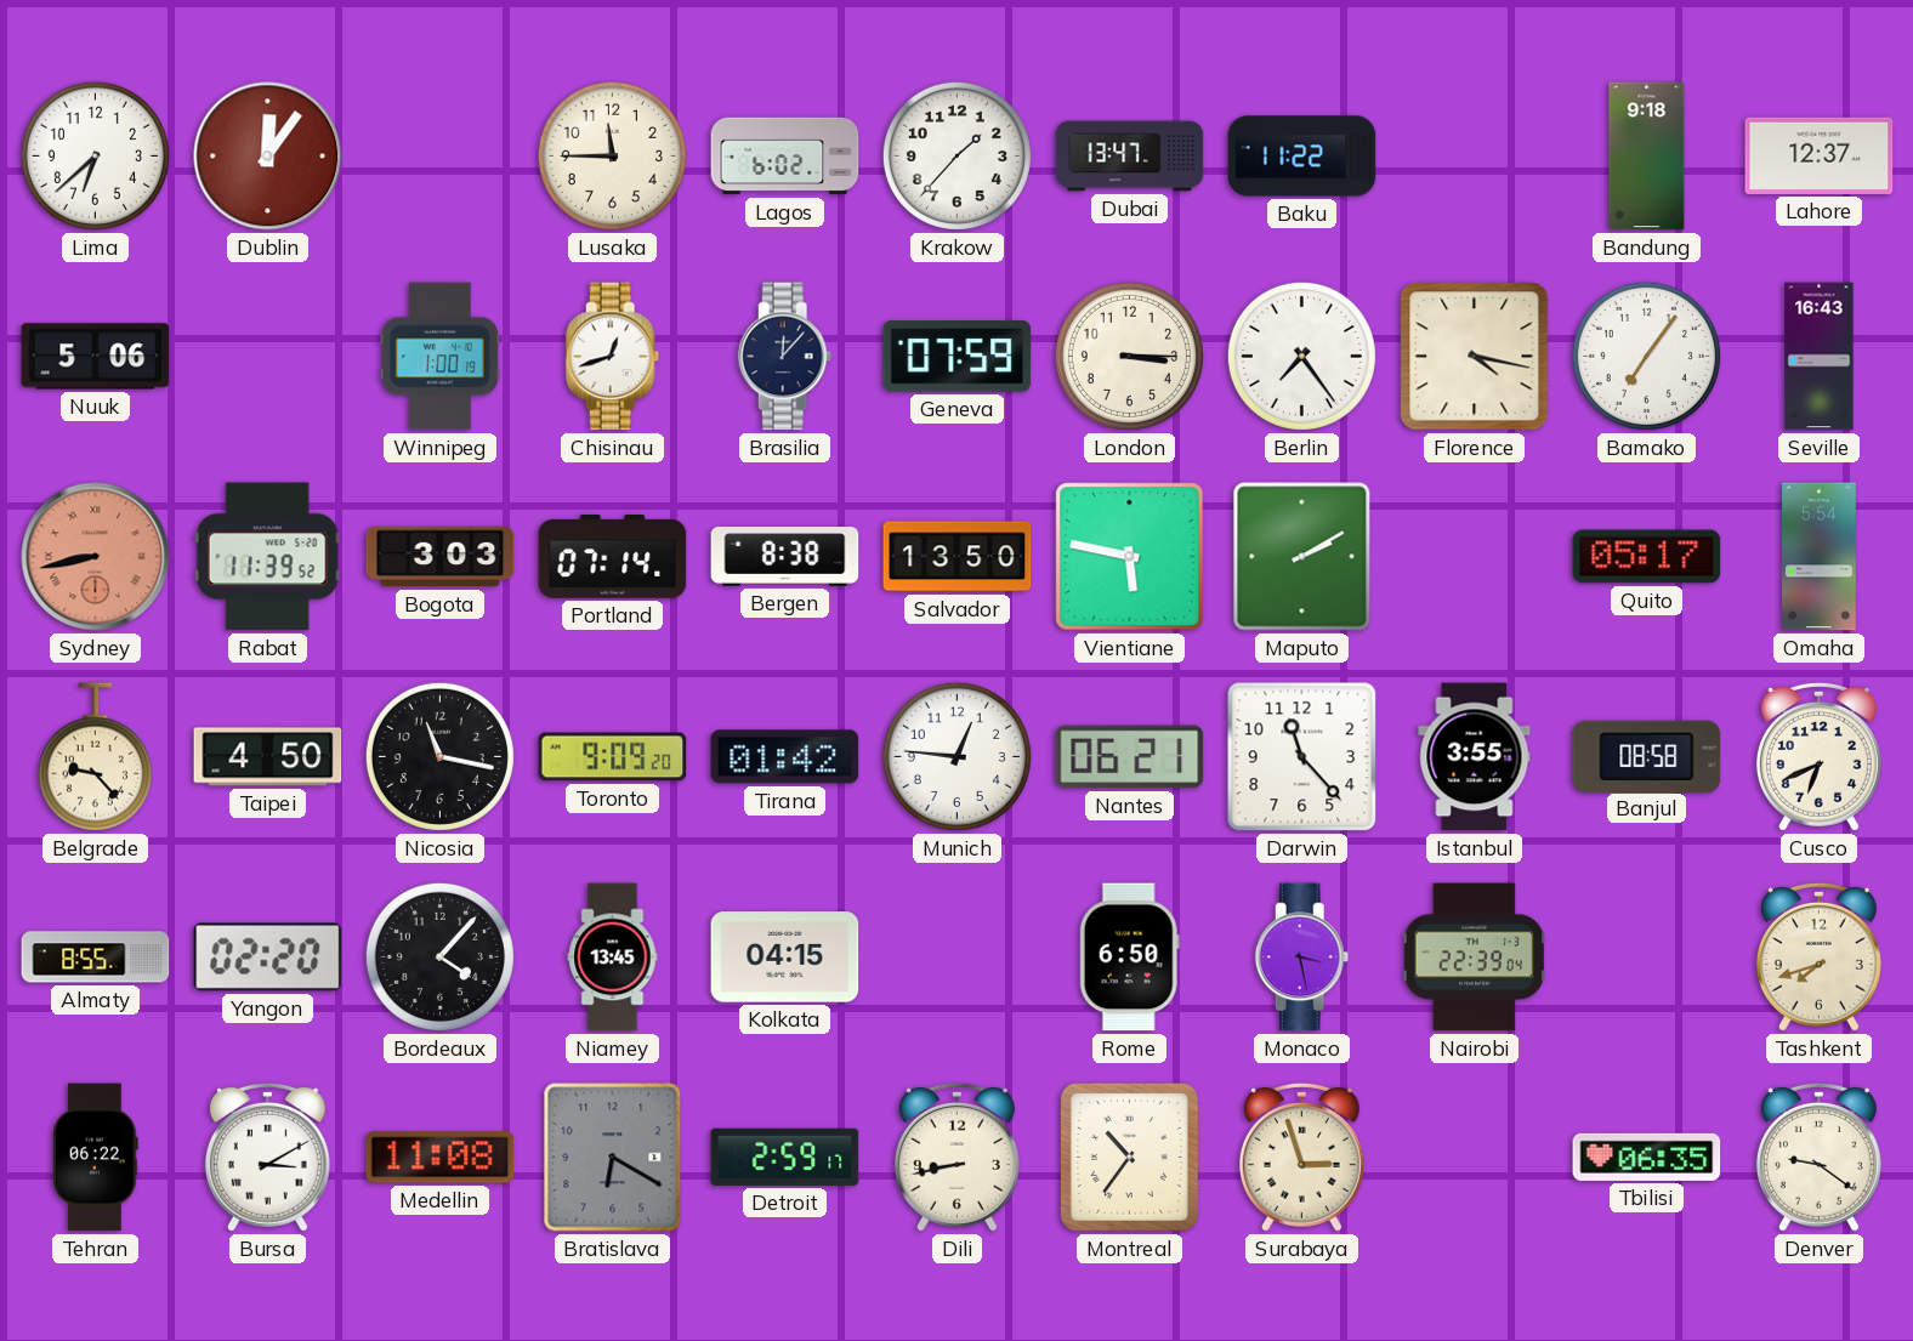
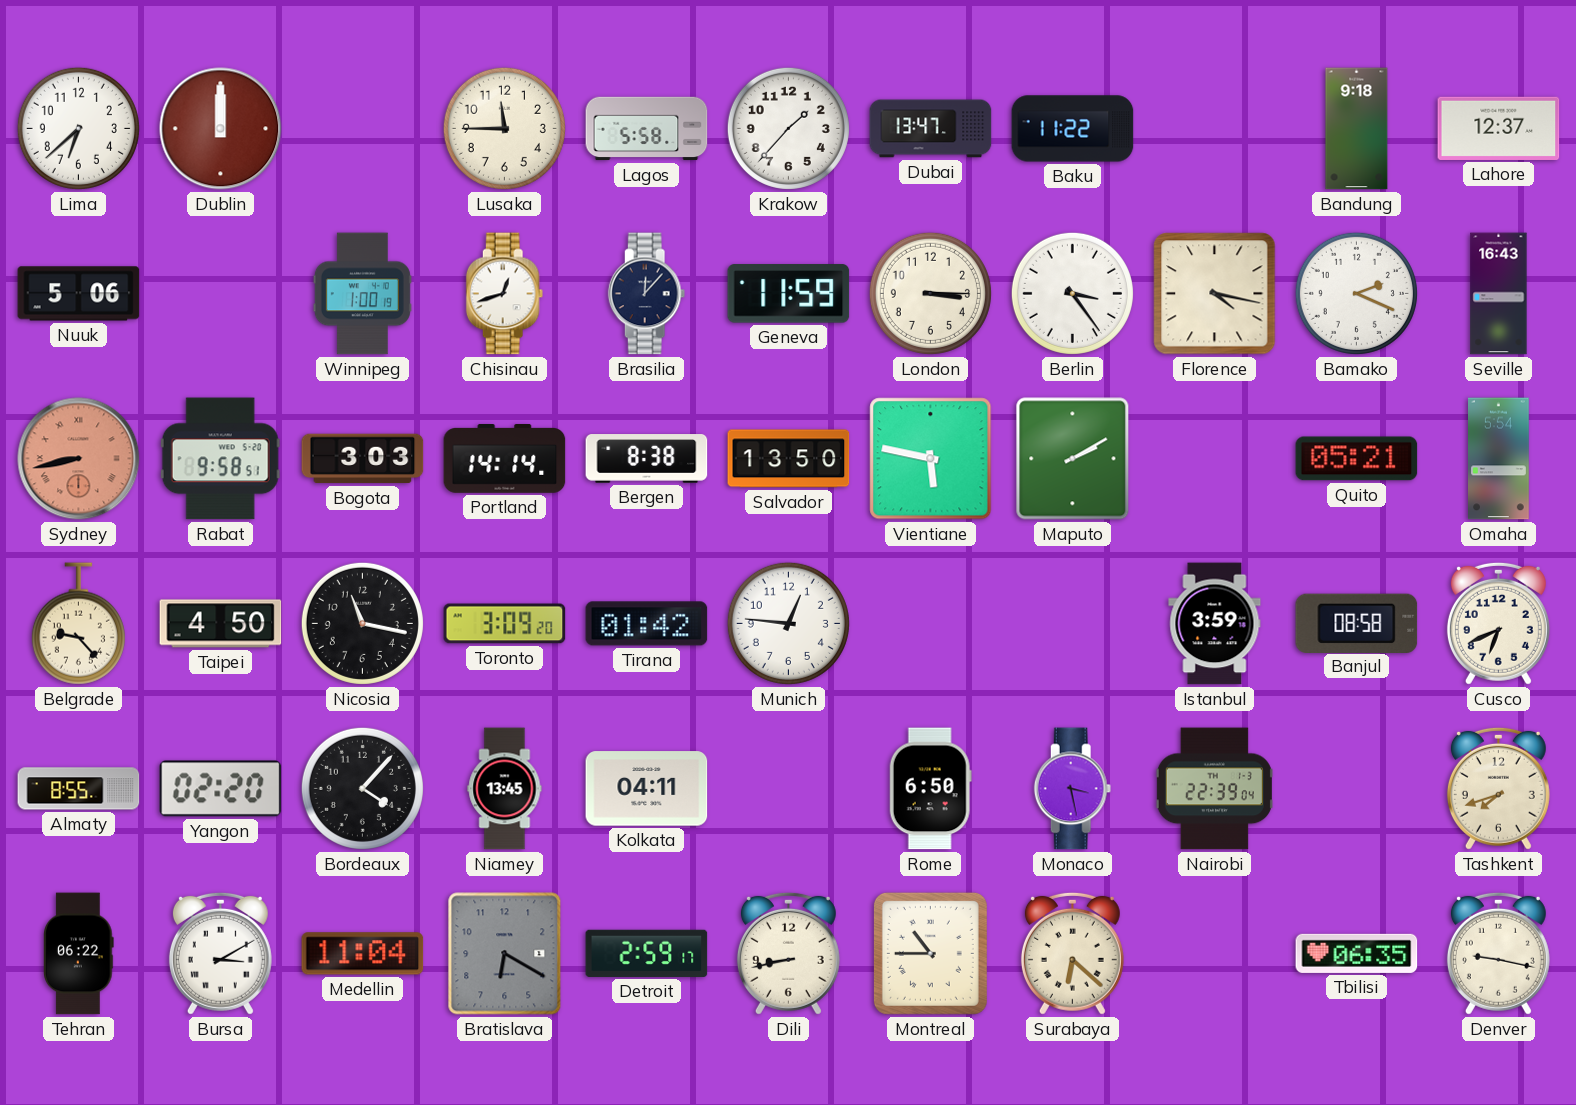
Dublin: 12:06 -> 12:00 (221, 129)
Lagos: 6:02 -> 5:58 (647, 129)
Geneva: 07:59 -> 11:59 (789, 294)
Berlin: 7:24 -> 3:24 (1072, 293)
Bamako: 7:06 -> 2:19 (1356, 293)
Rabat: 11:39 -> 9:58 (220, 459)
Portland: 07:14 -> 14:14 (505, 459)
Quito: 05:17 -> 05:21 (1357, 459)
Toronto: 9:09 -> 3:09 (505, 624)
Nantes: 06:21 -> none (1130, 757)
Darwin: 11:23 -> none (1302, 757)
Istanbul: 3:55 -> 3:59 (1215, 624)
Kolkata: 04:15 -> 04:11 (647, 789)
Medellin: 11:08 -> 11:04 (363, 954)
Montreal: 10:36 -> 10:45 (930, 953)
Surabaya: 2:57 -> 6:22 (1072, 953)
Denver: 9:21 -> 9:17 (1498, 953)
